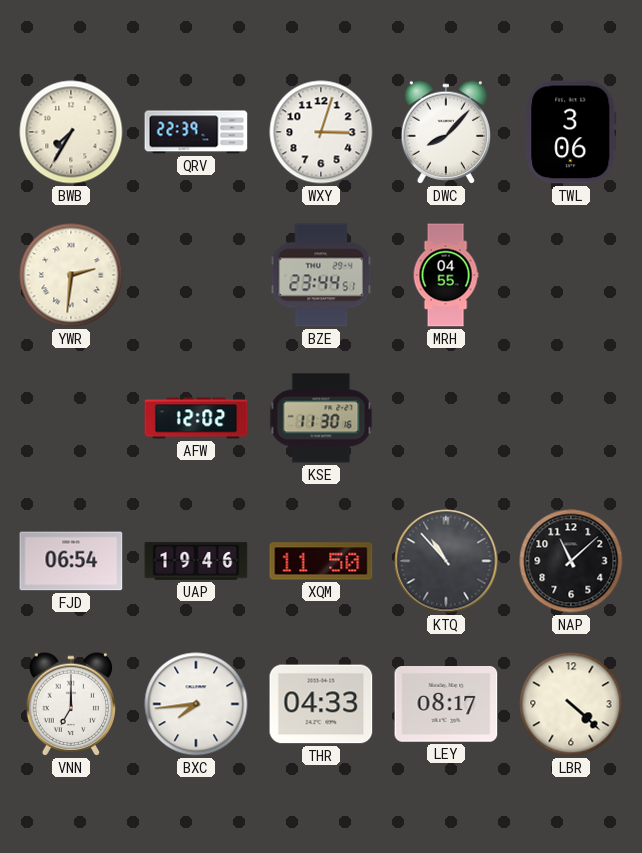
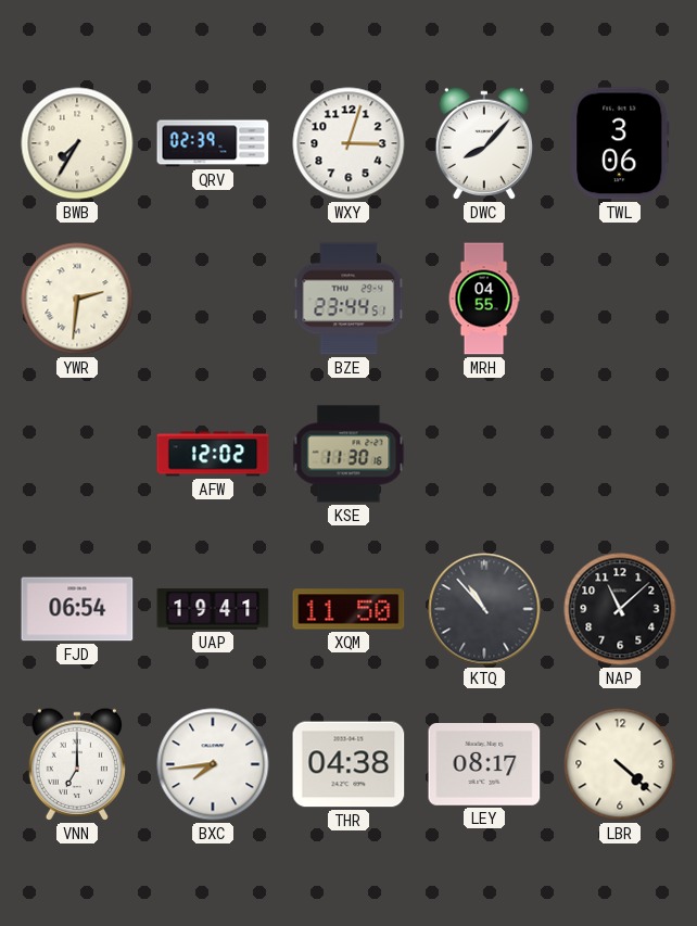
QRV: 22:39 -> 02:39 (213, 143)
UAP: 19:46 -> 19:41 (213, 609)
THR: 04:33 -> 04:38 (348, 764)
